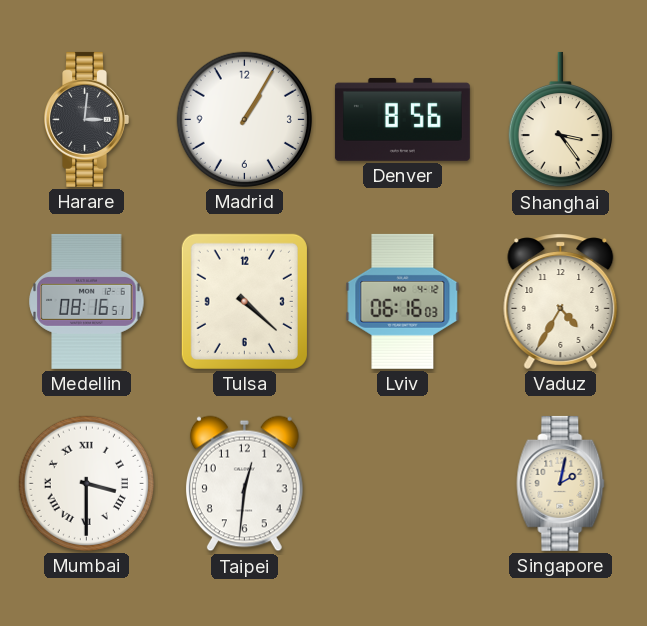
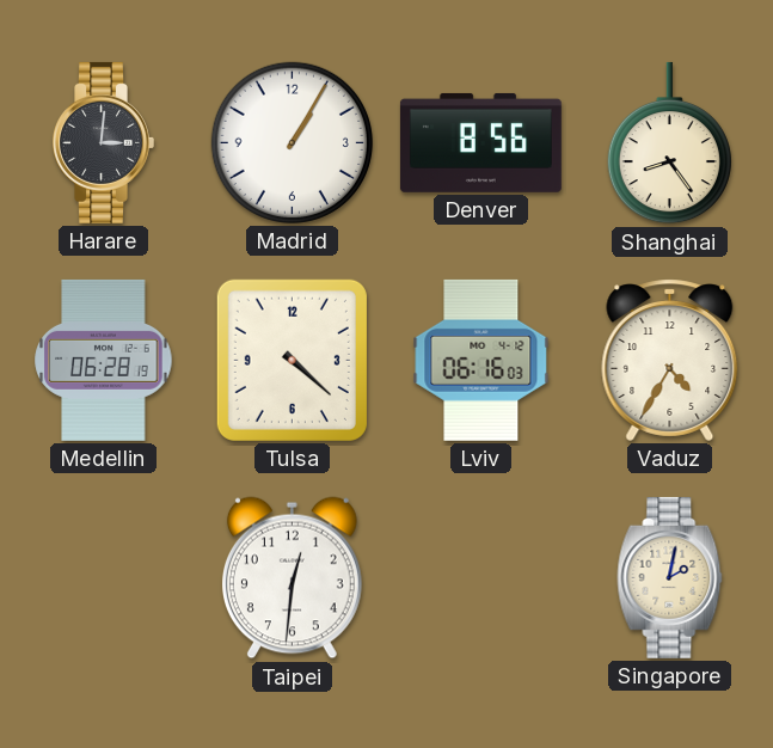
Shanghai: 3:24 -> 8:24 (669, 143)
Medellin: 08:16 -> 06:28 (104, 360)
Mumbai: 3:30 -> none (86, 483)
